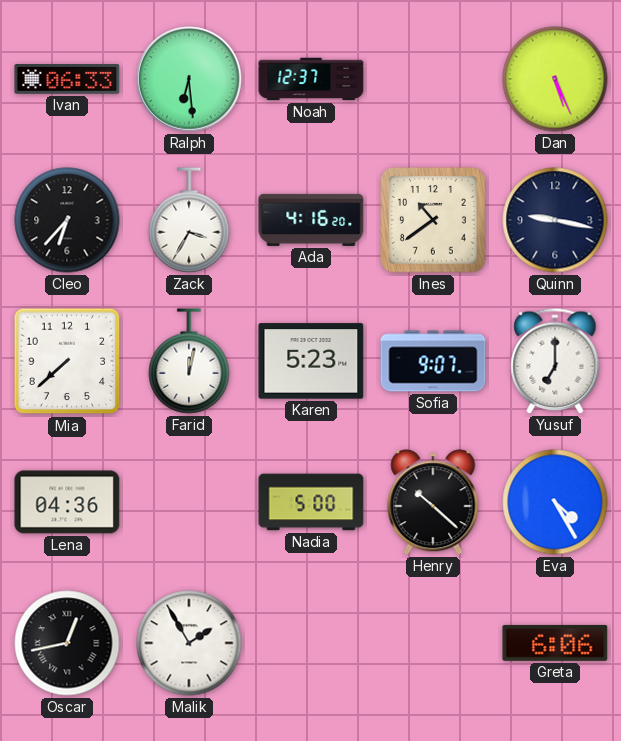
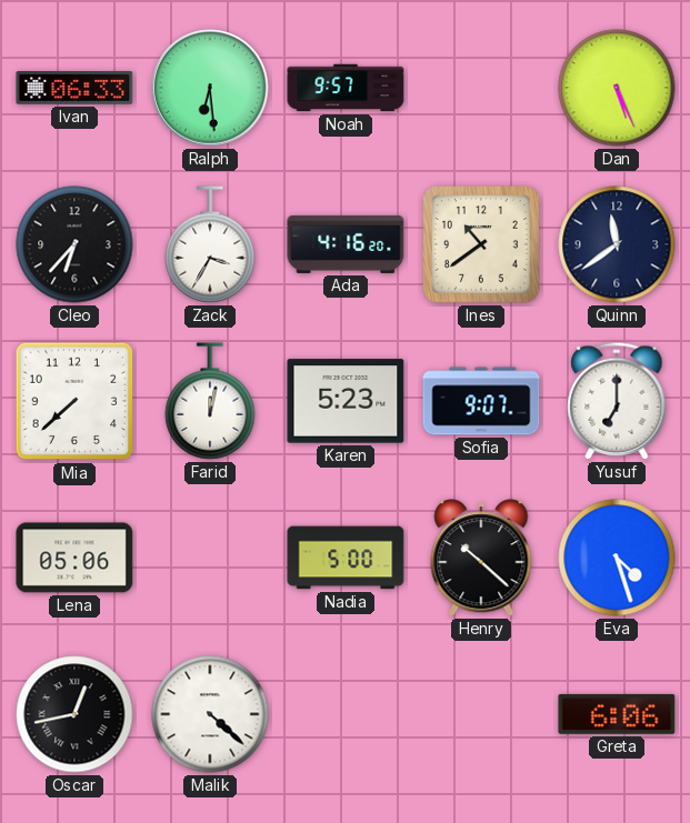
Noah: 12:37 -> 9:57 (346, 88)
Quinn: 9:17 -> 11:39 (617, 244)
Lena: 04:36 -> 05:06 (74, 558)
Eva: 4:25 -> 4:27 (617, 558)
Malik: 1:55 -> 4:22 (210, 714)
